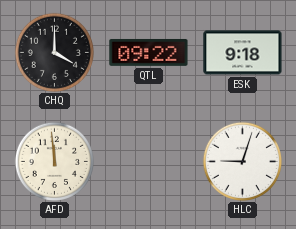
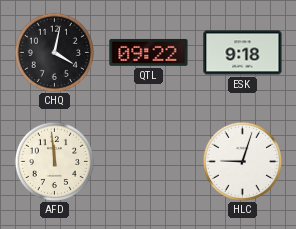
CHQ: 4:00 -> 4:02 (54, 52)
